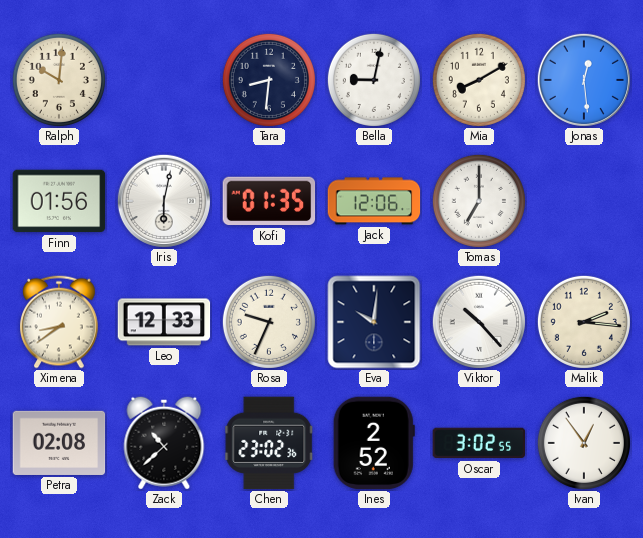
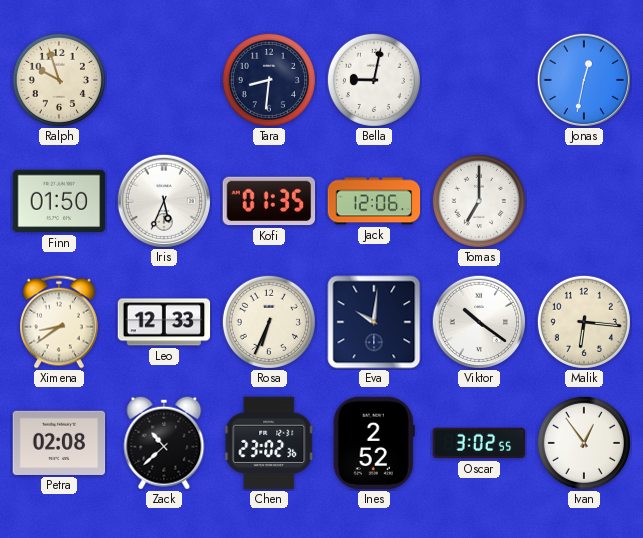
Ralph: 10:01 -> 9:57 (59, 80)
Mia: 8:10 -> none (479, 80)
Jonas: 12:29 -> 12:32 (584, 80)
Finn: 01:56 -> 01:50 (59, 201)
Iris: 6:02 -> 5:34 (164, 201)
Rosa: 9:34 -> 6:34 (269, 322)
Viktor: 10:23 -> 10:21 (479, 322)
Malik: 2:16 -> 6:16 (584, 322)
